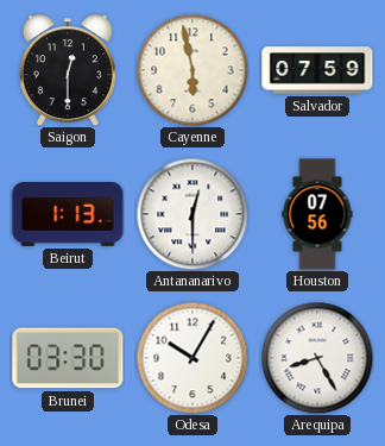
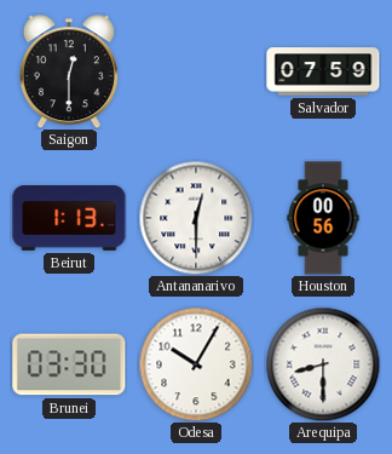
Cayenne: 5:58 -> none (192, 70)
Houston: 07:56 -> 00:56 (323, 218)
Arequipa: 8:25 -> 8:30 (323, 364)
